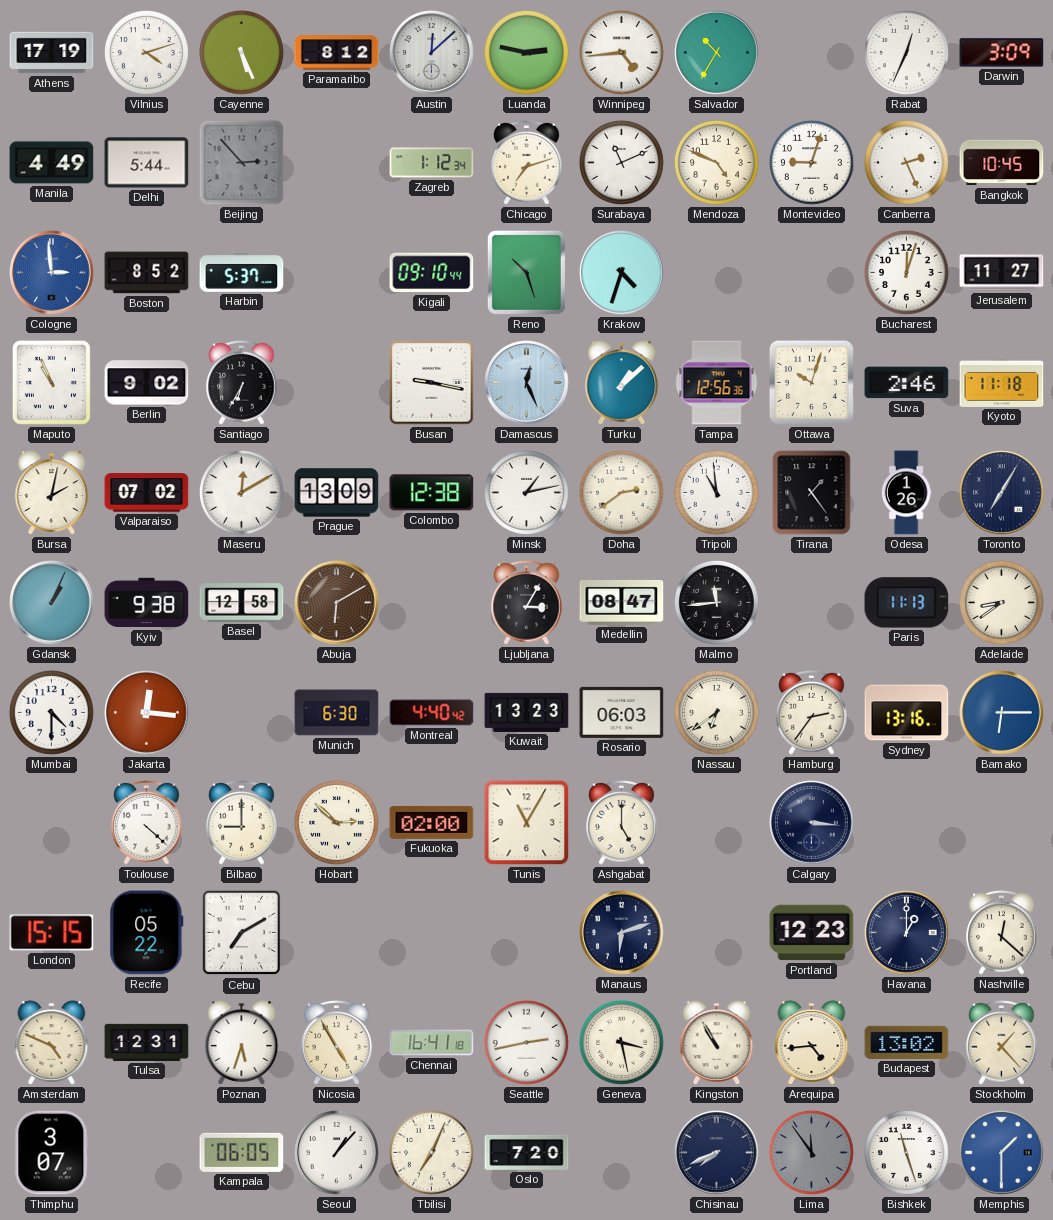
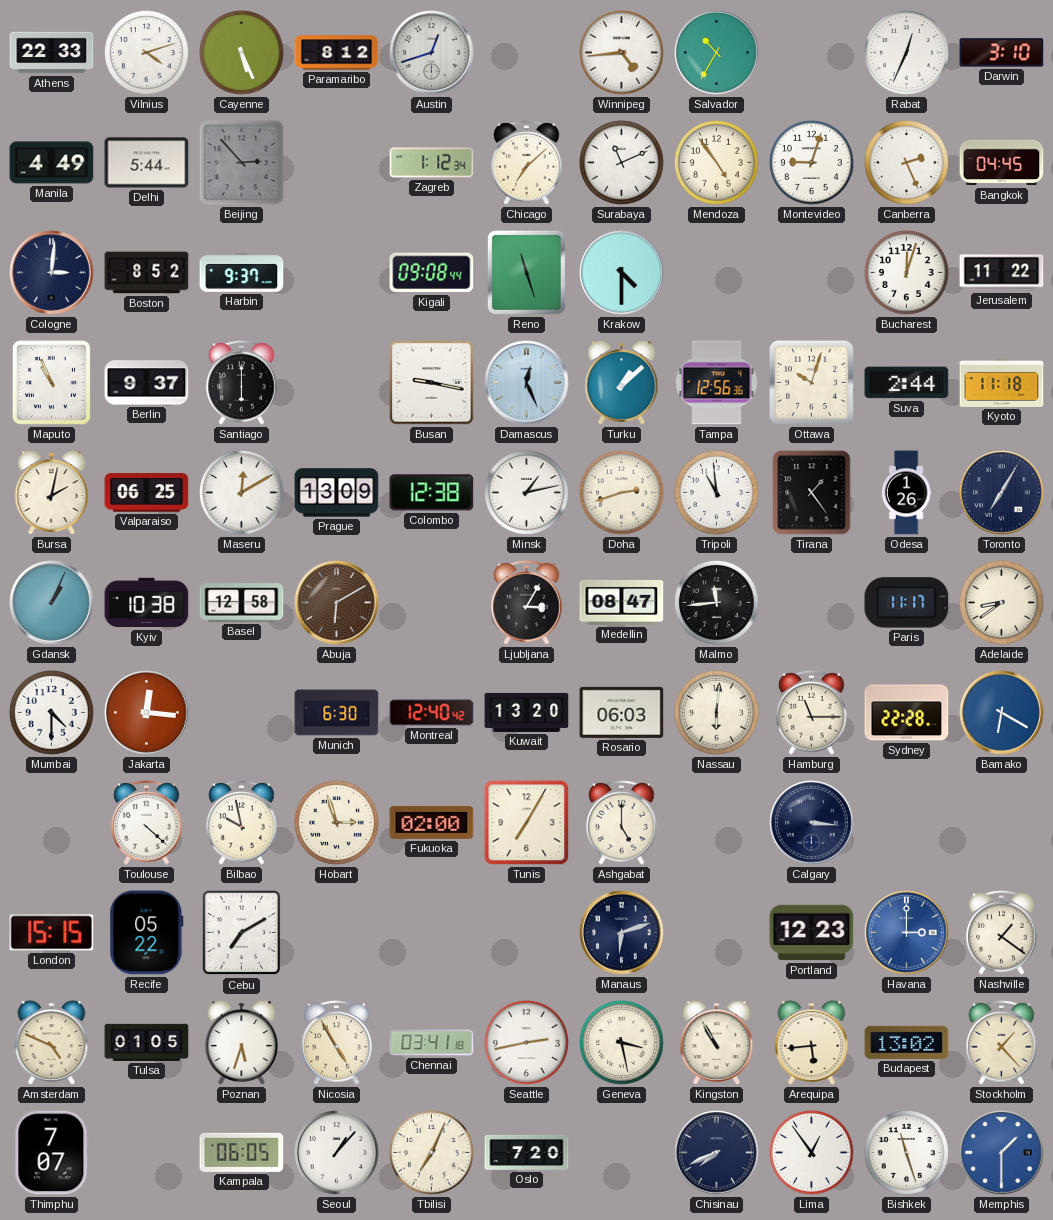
Athens: 17:19 -> 22:33 (52, 53)
Austin: 12:08 -> 12:42 (432, 53)
Luanda: 2:47 -> none (526, 52)
Darwin: 3:09 -> 3:10 (1002, 53)
Chicago: 7:12 -> 7:08 (527, 163)
Mendoza: 4:49 -> 4:54 (716, 162)
Bangkok: 10:45 -> 04:45 (1002, 163)
Cologne: 2:59 -> 3:01 (52, 273)
Cologne dial: blue -> navy (52, 273)
Harbin: 5:37 -> 9:37 (242, 273)
Kigali: 09:10 -> 09:08 (432, 273)
Reno: 10:27 -> 11:27 (526, 272)
Krakow: 4:33 -> 4:30 (622, 273)
Jerusalem: 11:27 -> 11:22 (1002, 273)
Berlin: 9:02 -> 9:37 (147, 383)
Santiago: 6:35 -> 6:00 (242, 383)
Suva: 2:46 -> 2:44 (907, 383)
Valparaiso: 07:02 -> 06:25 (147, 493)
Doha: 2:39 -> 2:42 (621, 492)
Kyiv: 9:38 -> 10:38 (147, 603)
Paris: 11:13 -> 11:17 (907, 603)
Montreal: 4:40 -> 12:40 (432, 713)
Kuwait: 13:23 -> 13:20 (527, 712)
Nassau: 6:39 -> 6:01 (716, 712)
Hamburg: 2:36 -> 11:15 (812, 713)
Sydney: 13:16 -> 22:28 (907, 713)
Bamako: 6:15 -> 6:20 (1002, 713)
Bilbao: 9:00 -> 9:58 (242, 823)
Hobart: 2:52 -> 2:57 (336, 822)
Tunis: 11:05 -> 7:05 (527, 823)
Havana: 1:00 -> 3:00 (907, 933)
Havana dial: navy -> blue (907, 933)
Nashville: 12:22 -> 1:21 (1002, 933)
Tulsa: 12:31 -> 01:05 (147, 1042)
Chennai: 16:41 -> 03:41 (432, 1043)
Arequipa: 4:44 -> 5:44 (812, 1043)
Thimphu: 3:07 -> 7:07 (52, 1153)
Lima: 11:54 -> 12:54 (811, 1152)
Lima dial: grey -> white (811, 1152)
